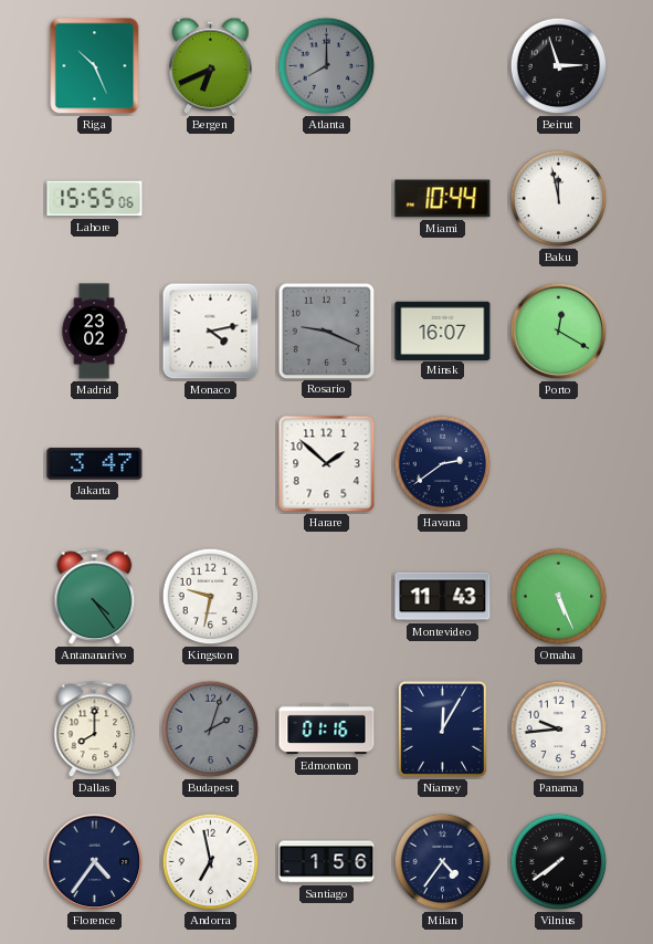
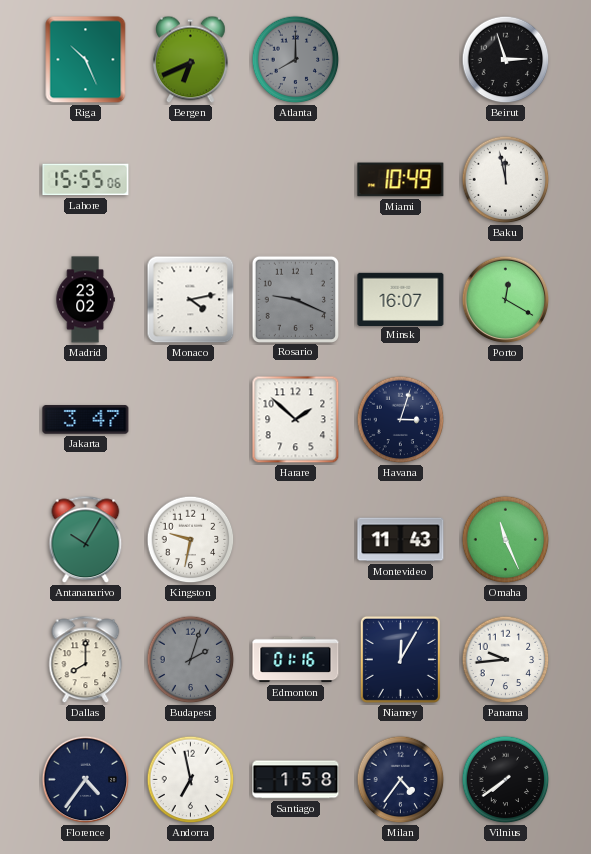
Miami: 10:44 -> 10:49 (401, 180)
Havana: 2:39 -> 3:03 (401, 420)
Antananarivo: 4:24 -> 10:05 (86, 540)
Omaha: 5:26 -> 11:26 (506, 540)
Santiago: 1:56 -> 1:58 (296, 780)
